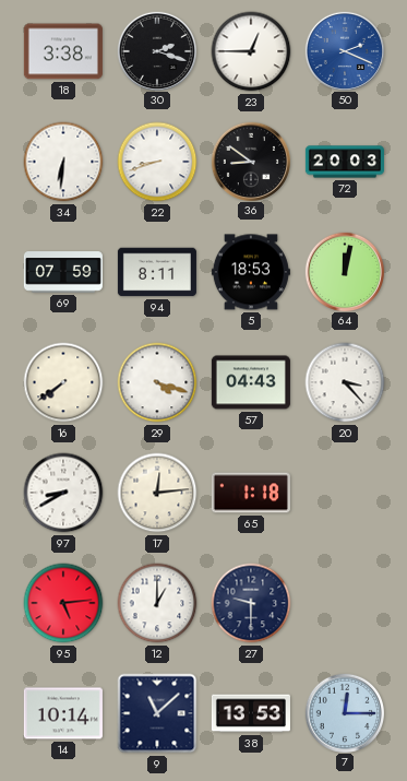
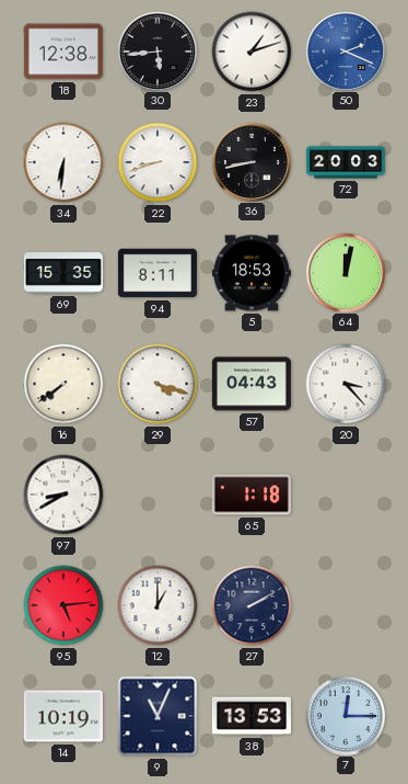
18: 3:38 -> 12:38 (63, 52)
30: 2:18 -> 5:44 (156, 50)
23: 12:45 -> 1:12 (252, 52)
36: 8:51 -> 8:43 (250, 161)
69: 07:59 -> 15:35 (63, 273)
17: 12:14 -> none (157, 493)
27: 9:30 -> 2:10 (252, 605)
14: 10:14 -> 10:19 (63, 716)
9: 11:08 -> 11:04 (158, 716)
